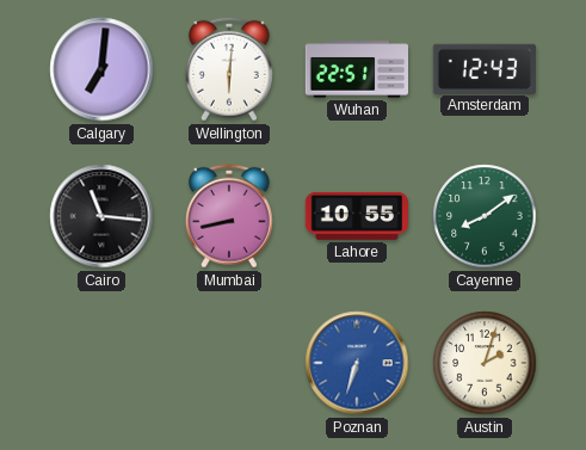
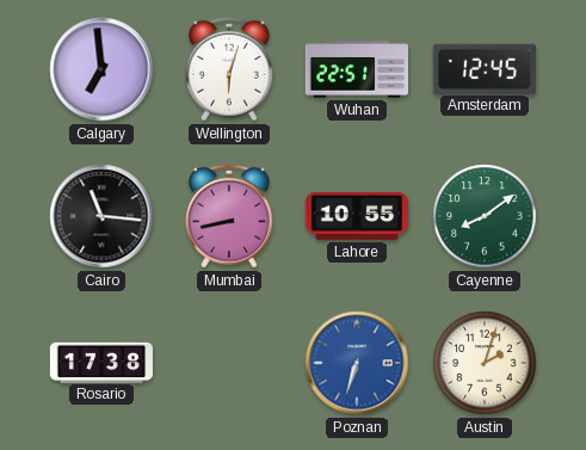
Calgary: 7:01 -> 6:59 (101, 69)
Wellington: 6:01 -> 6:03 (229, 69)
Amsterdam: 12:43 -> 12:45 (485, 68)
Rosario: none -> 17:38 (100, 362)
